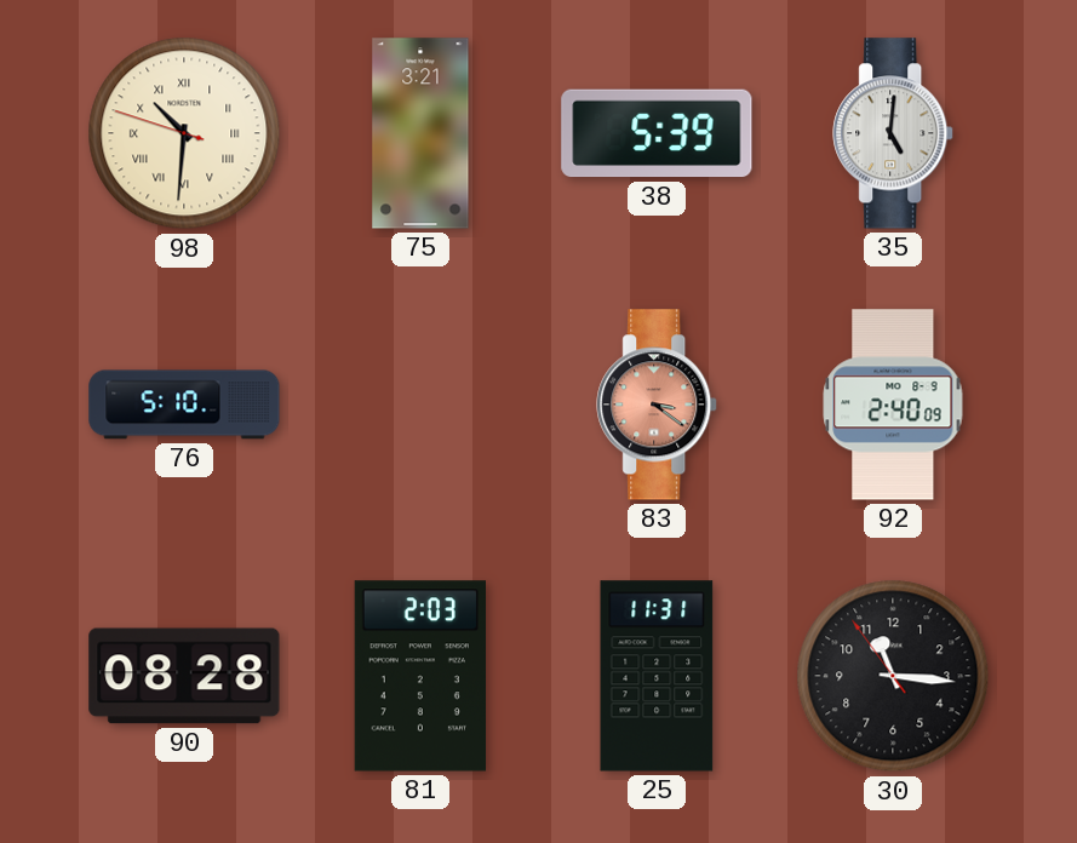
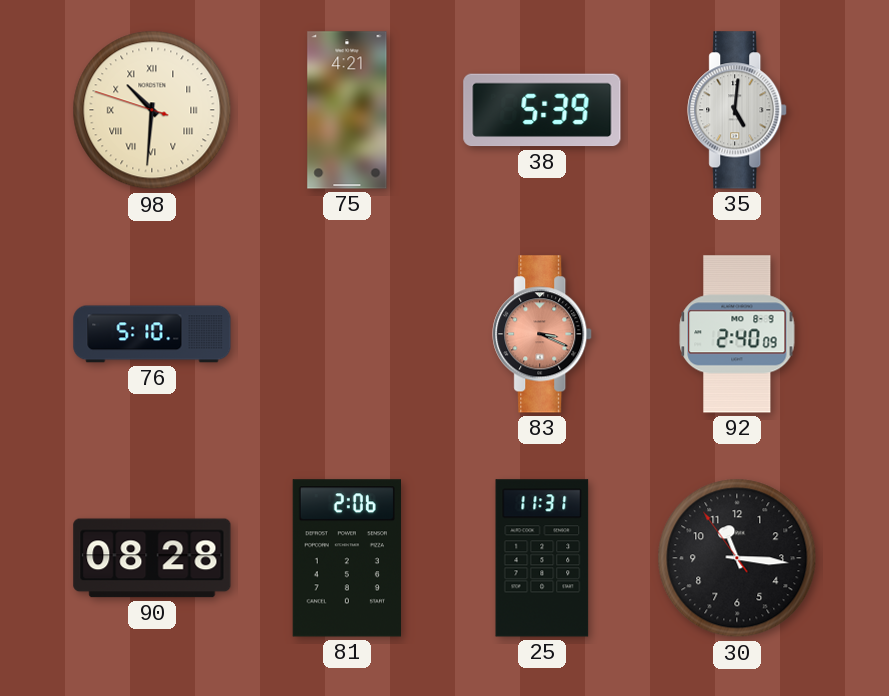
75: 3:21 -> 4:21 (347, 110)
83: 3:21 -> 3:19 (543, 334)
81: 2:03 -> 2:06 (346, 558)
